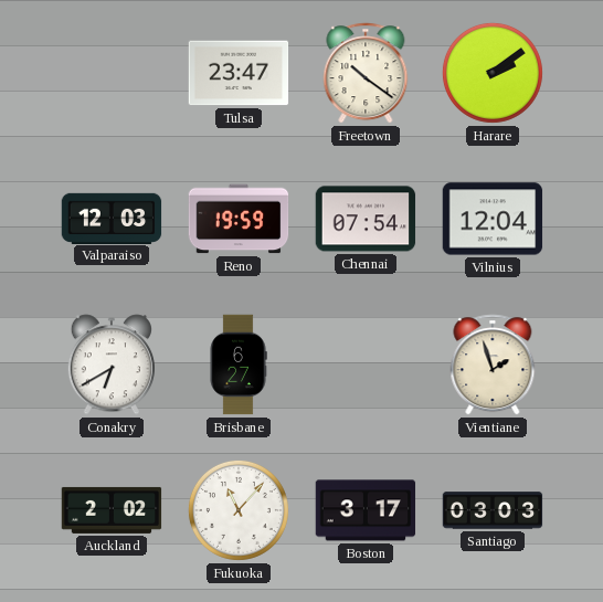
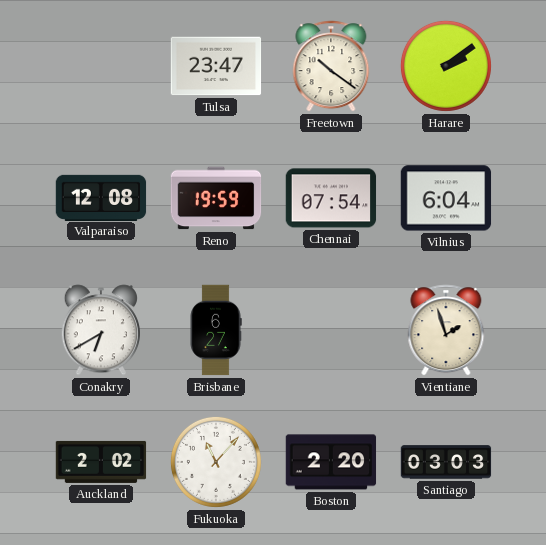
Valparaiso: 12:03 -> 12:08 (101, 197)
Vilnius: 12:04 -> 6:04 (446, 198)
Boston: 3:17 -> 2:20 (331, 462)
